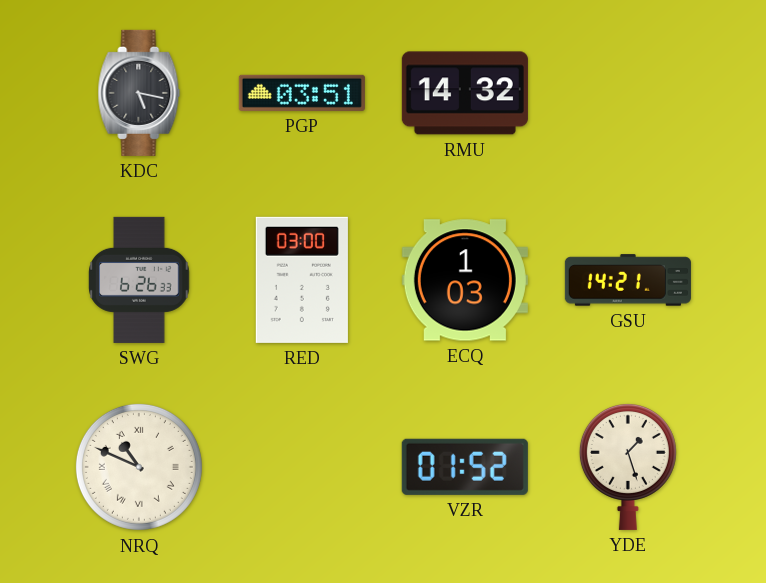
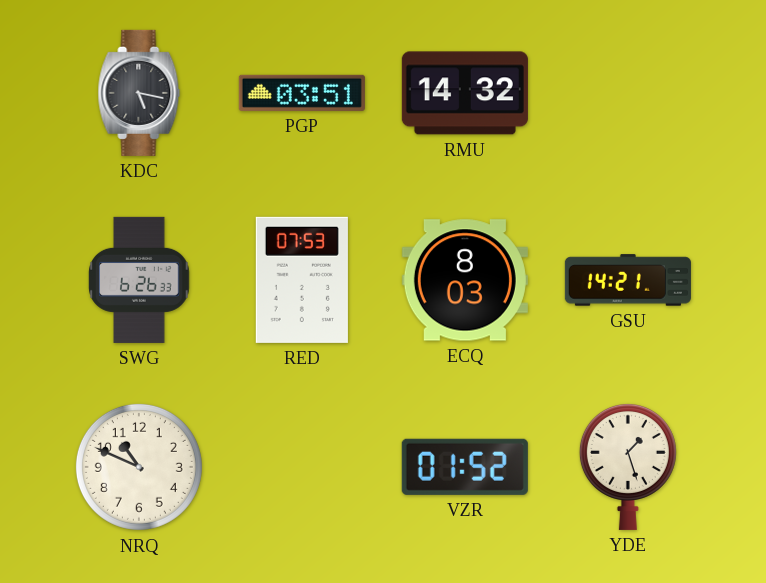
RED: 03:00 -> 07:53 (302, 280)
ECQ: 1:03 -> 8:03 (465, 280)
NRQ numerals: Roman -> Arabic (139, 467)
